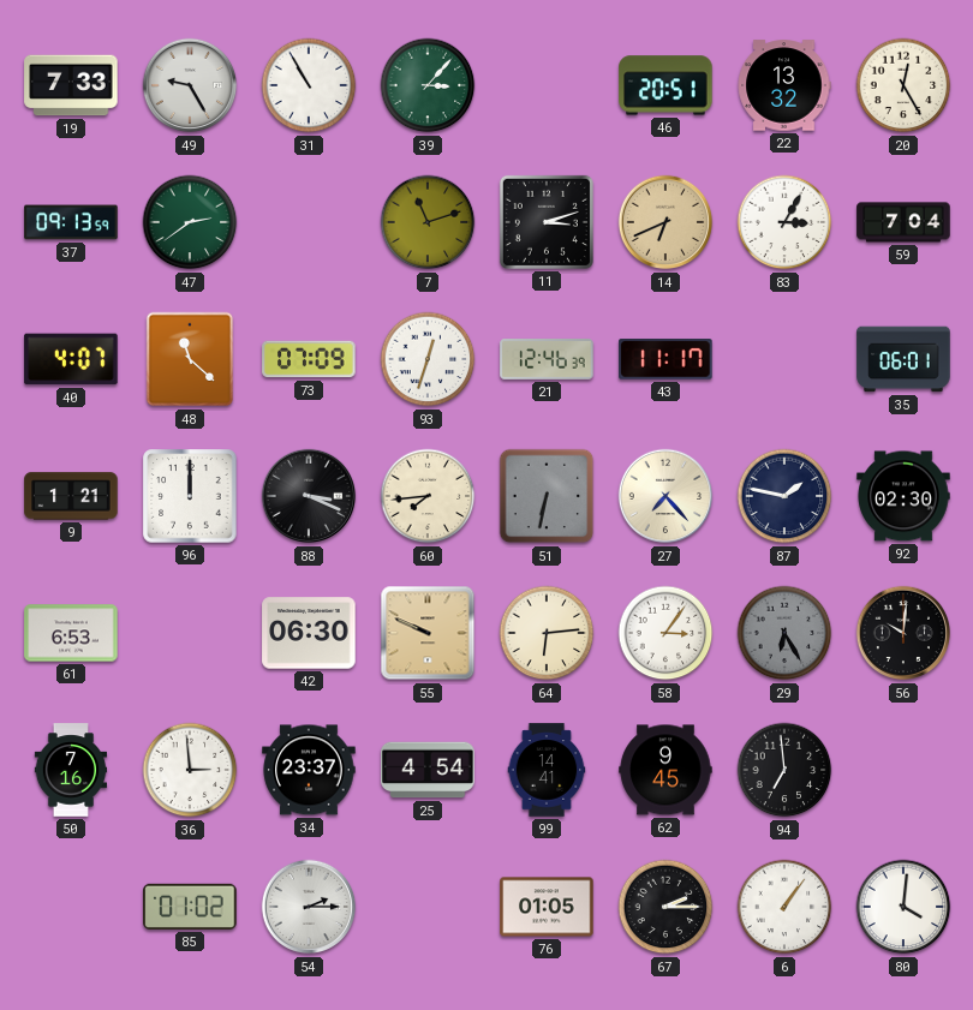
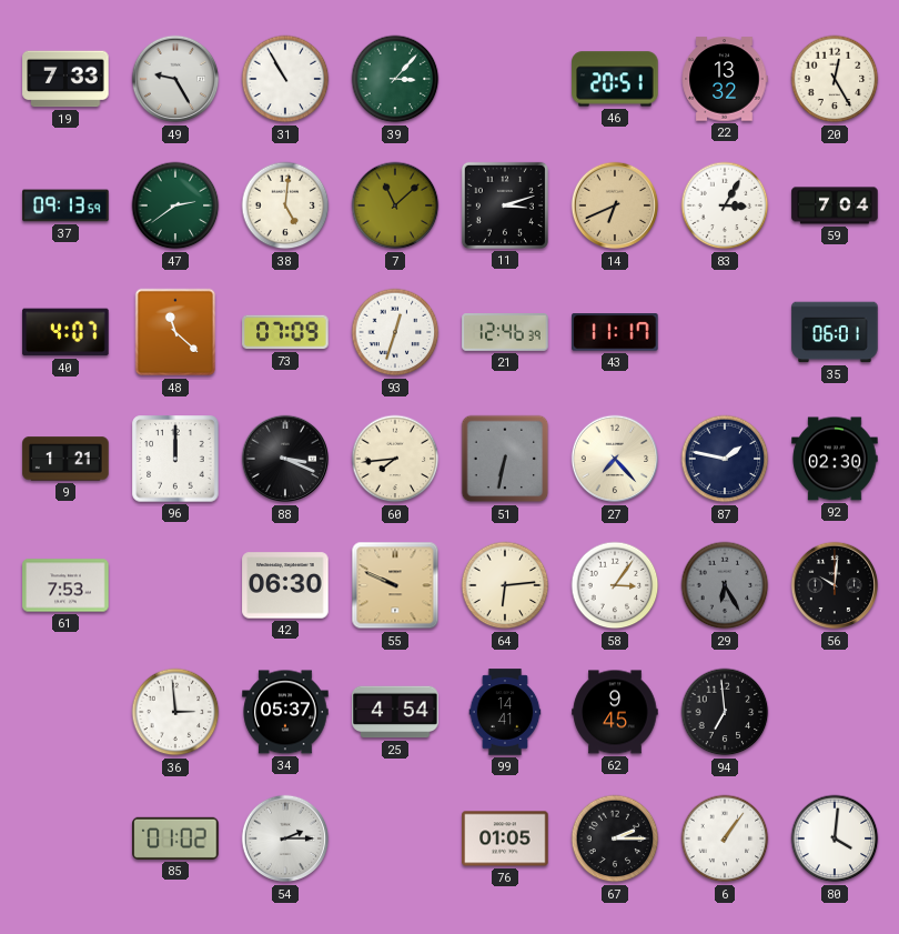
38: none -> 5:01 (285, 205)
7: 11:12 -> 11:08 (395, 205)
61: 6:53 -> 7:53 (65, 585)
50: 7:16 -> none (71, 770)
34: 23:37 -> 05:37 (285, 712)
